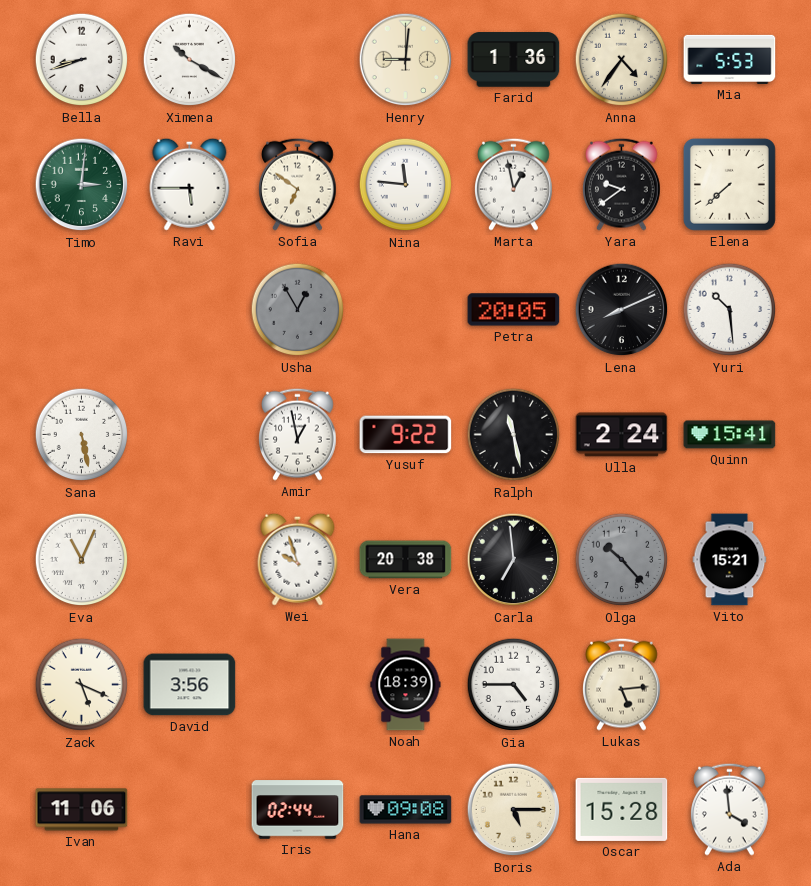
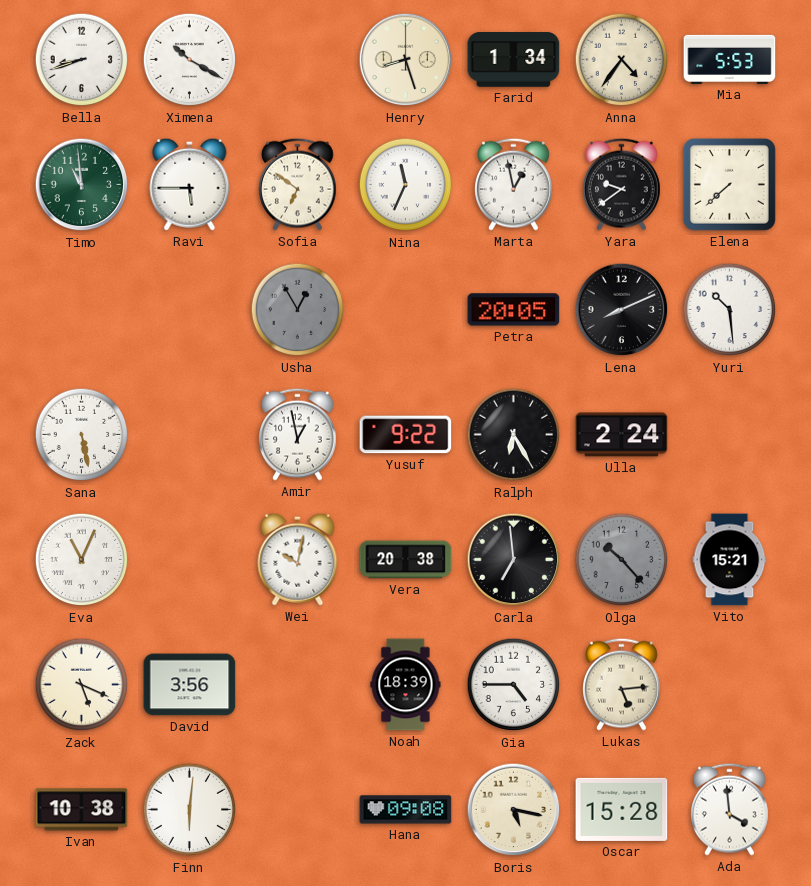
Henry: 9:01 -> 8:27 (406, 60)
Farid: 1:36 -> 1:34 (514, 60)
Timo: 3:01 -> 10:59 (82, 185)
Nina: 11:46 -> 11:34 (406, 185)
Ralph: 11:28 -> 6:25 (514, 435)
Quinn: 15:41 -> none (730, 435)
Wei: 9:57 -> 10:02 (298, 559)
Ivan: 11:06 -> 10:38 (82, 810)
Finn: none -> 6:01 (190, 810)
Iris: 02:44 -> none (298, 810)
Boris: 5:15 -> 5:17 (514, 810)
